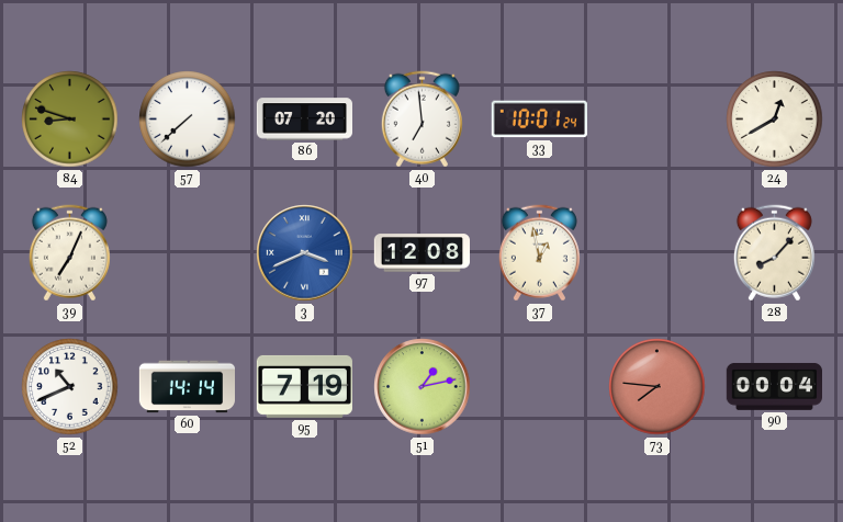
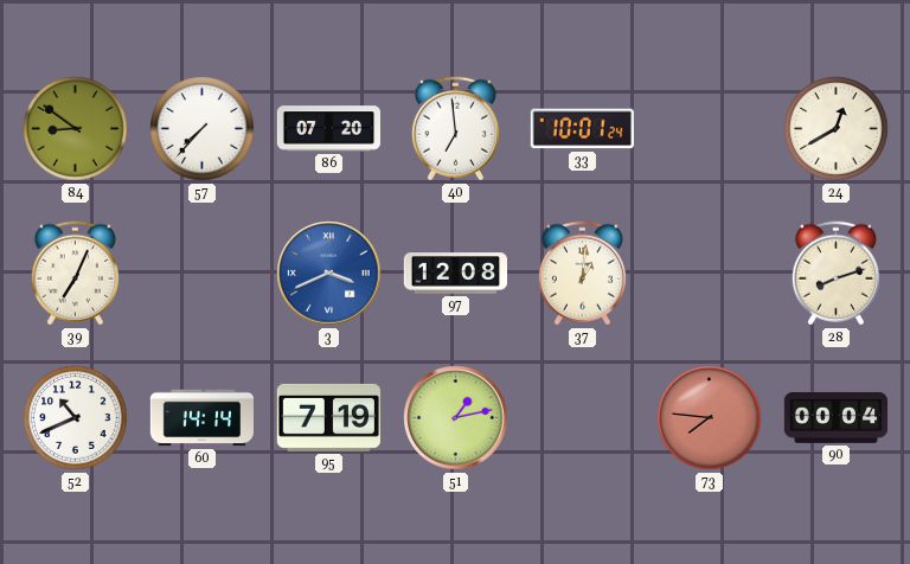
84: 8:48 -> 8:51 (76, 129)
57: 7:38 -> 7:37 (203, 129)
37: 12:58 -> 1:01 (582, 274)
28: 8:07 -> 8:12 (835, 274)
